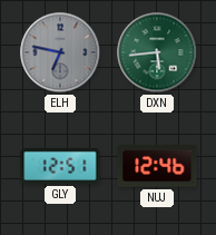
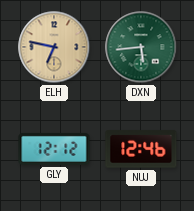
ELH dial: grey -> champagne (54, 47)
GLY: 12:51 -> 12:12 (54, 149)
